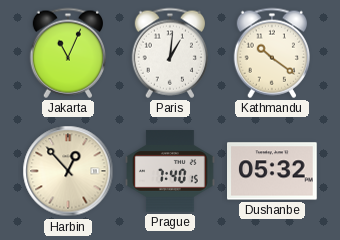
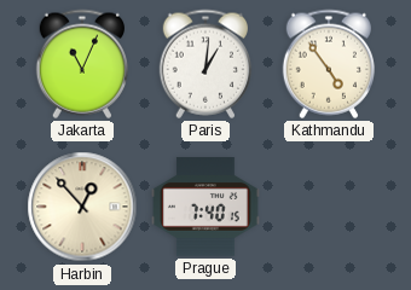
Kathmandu: 10:21 -> 4:54 (328, 64)
Dushanbe: 05:32 -> none (273, 171)
